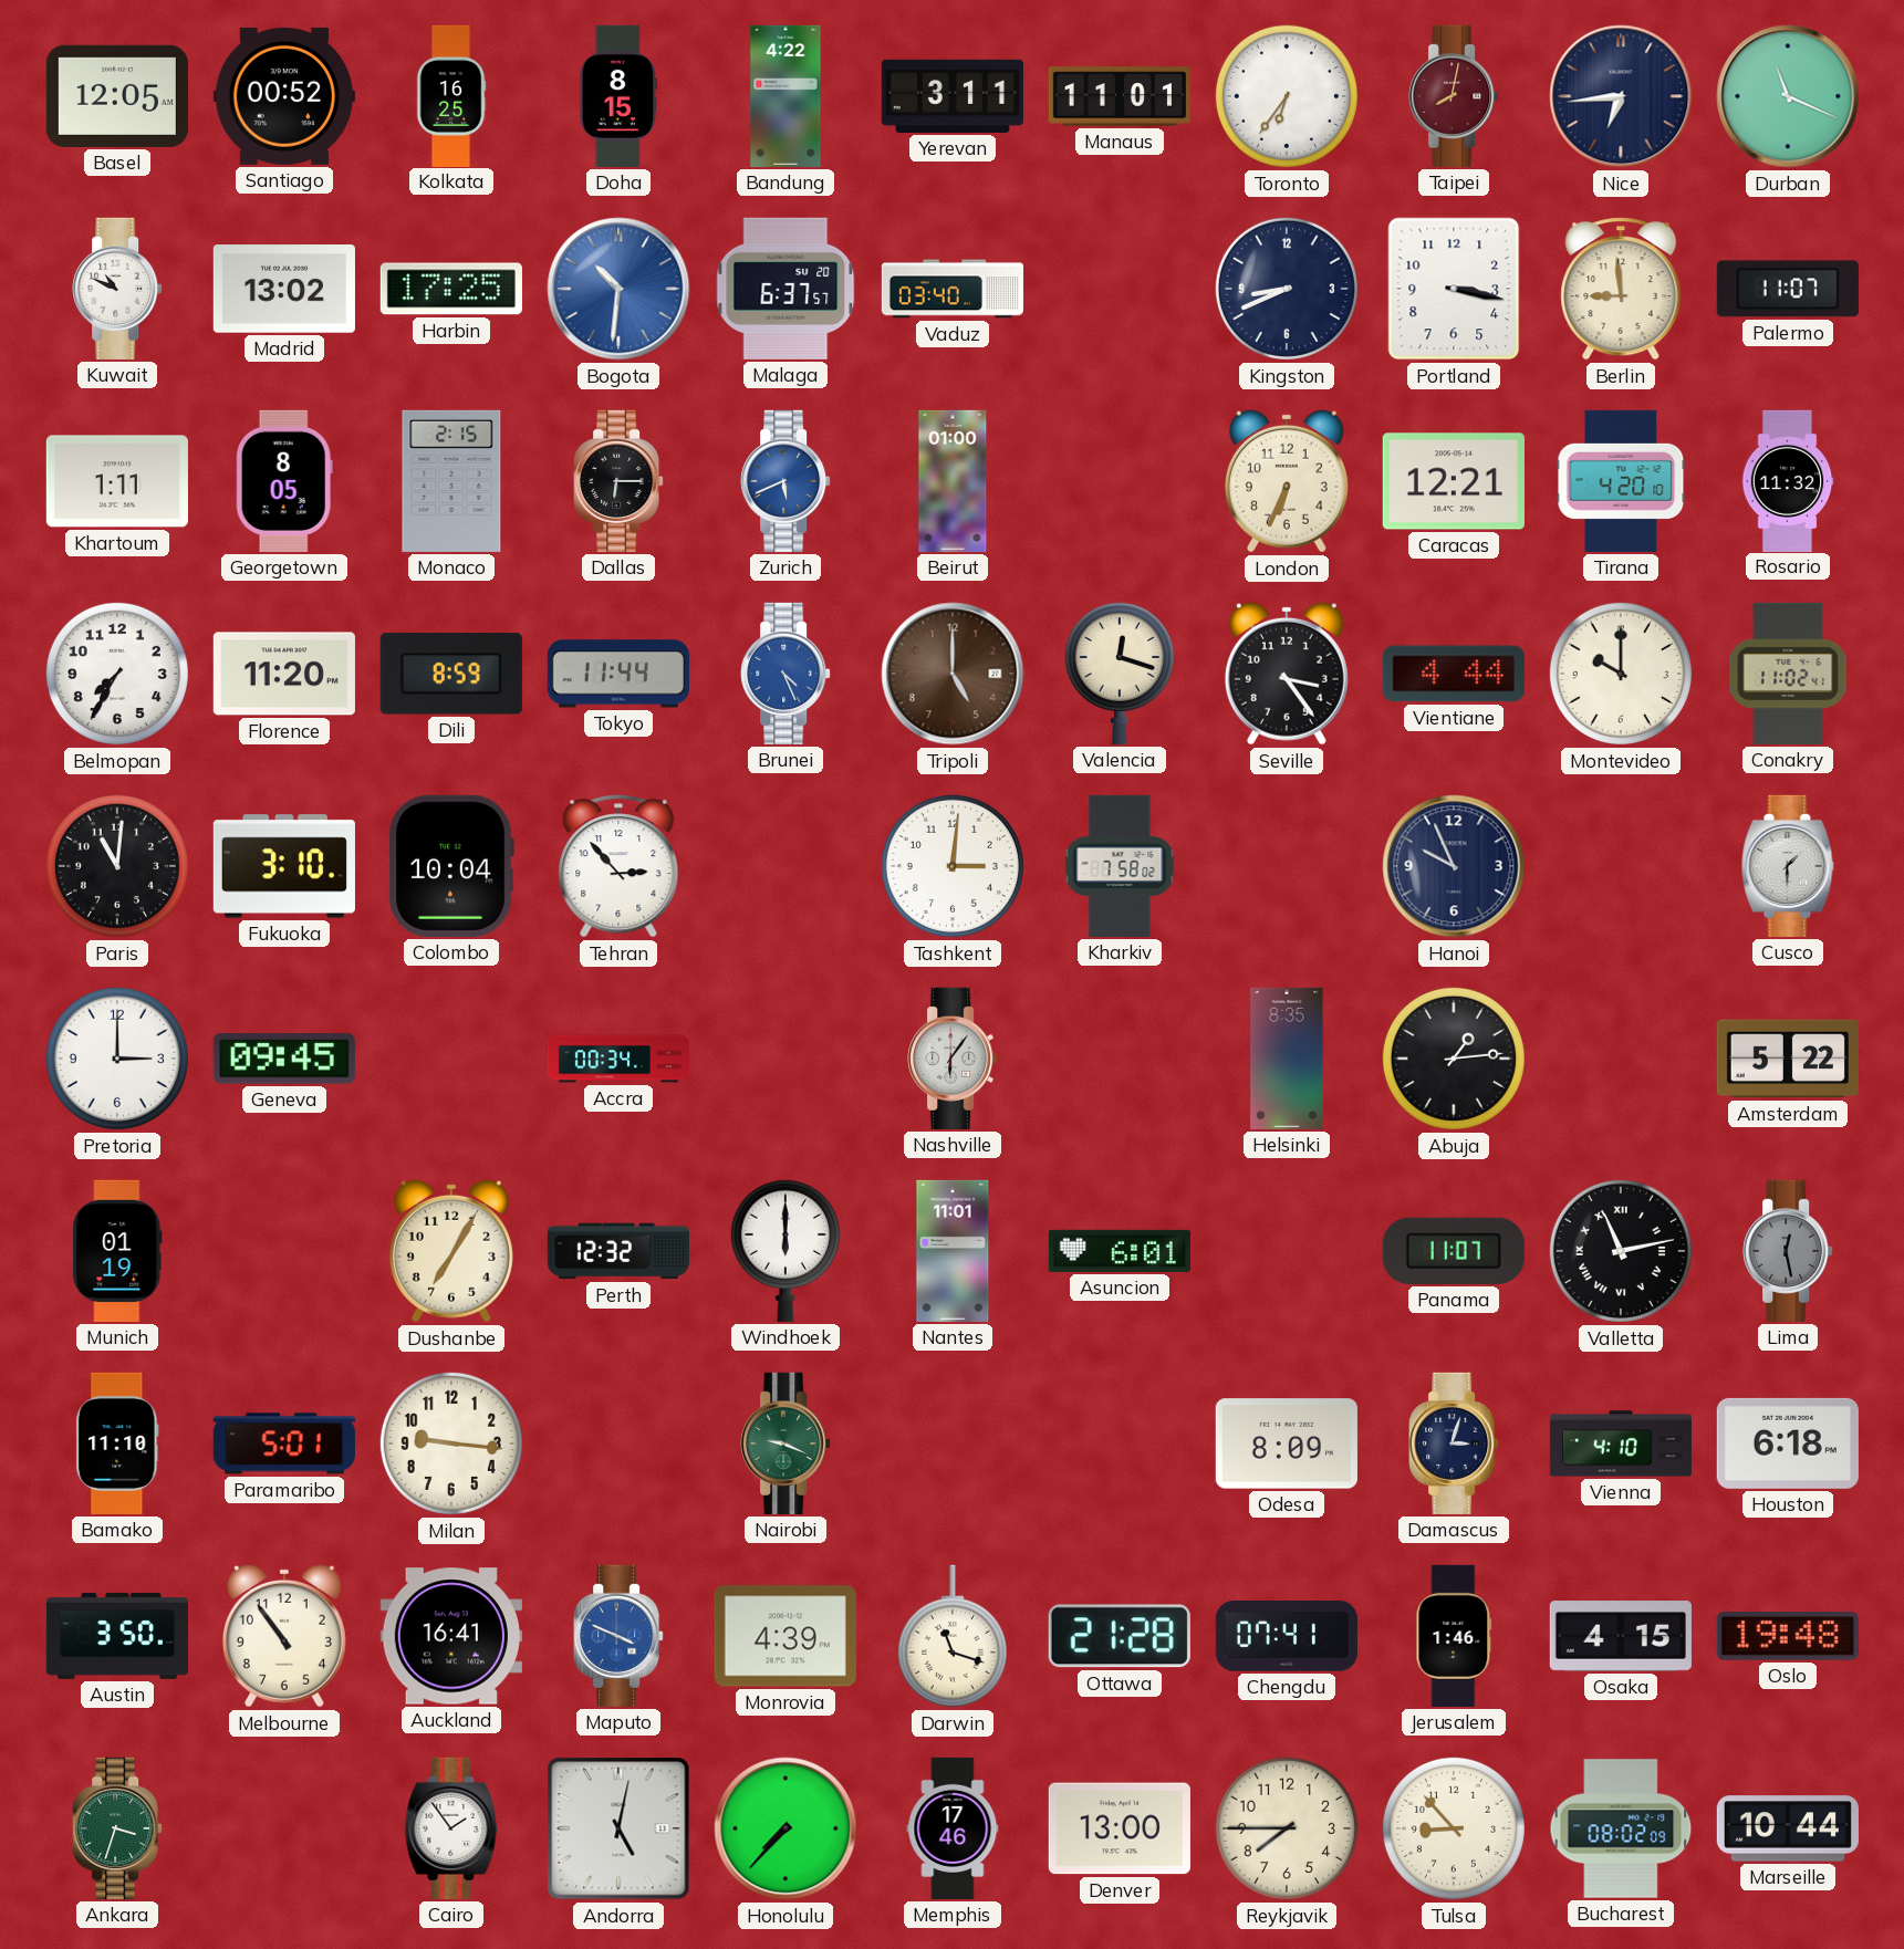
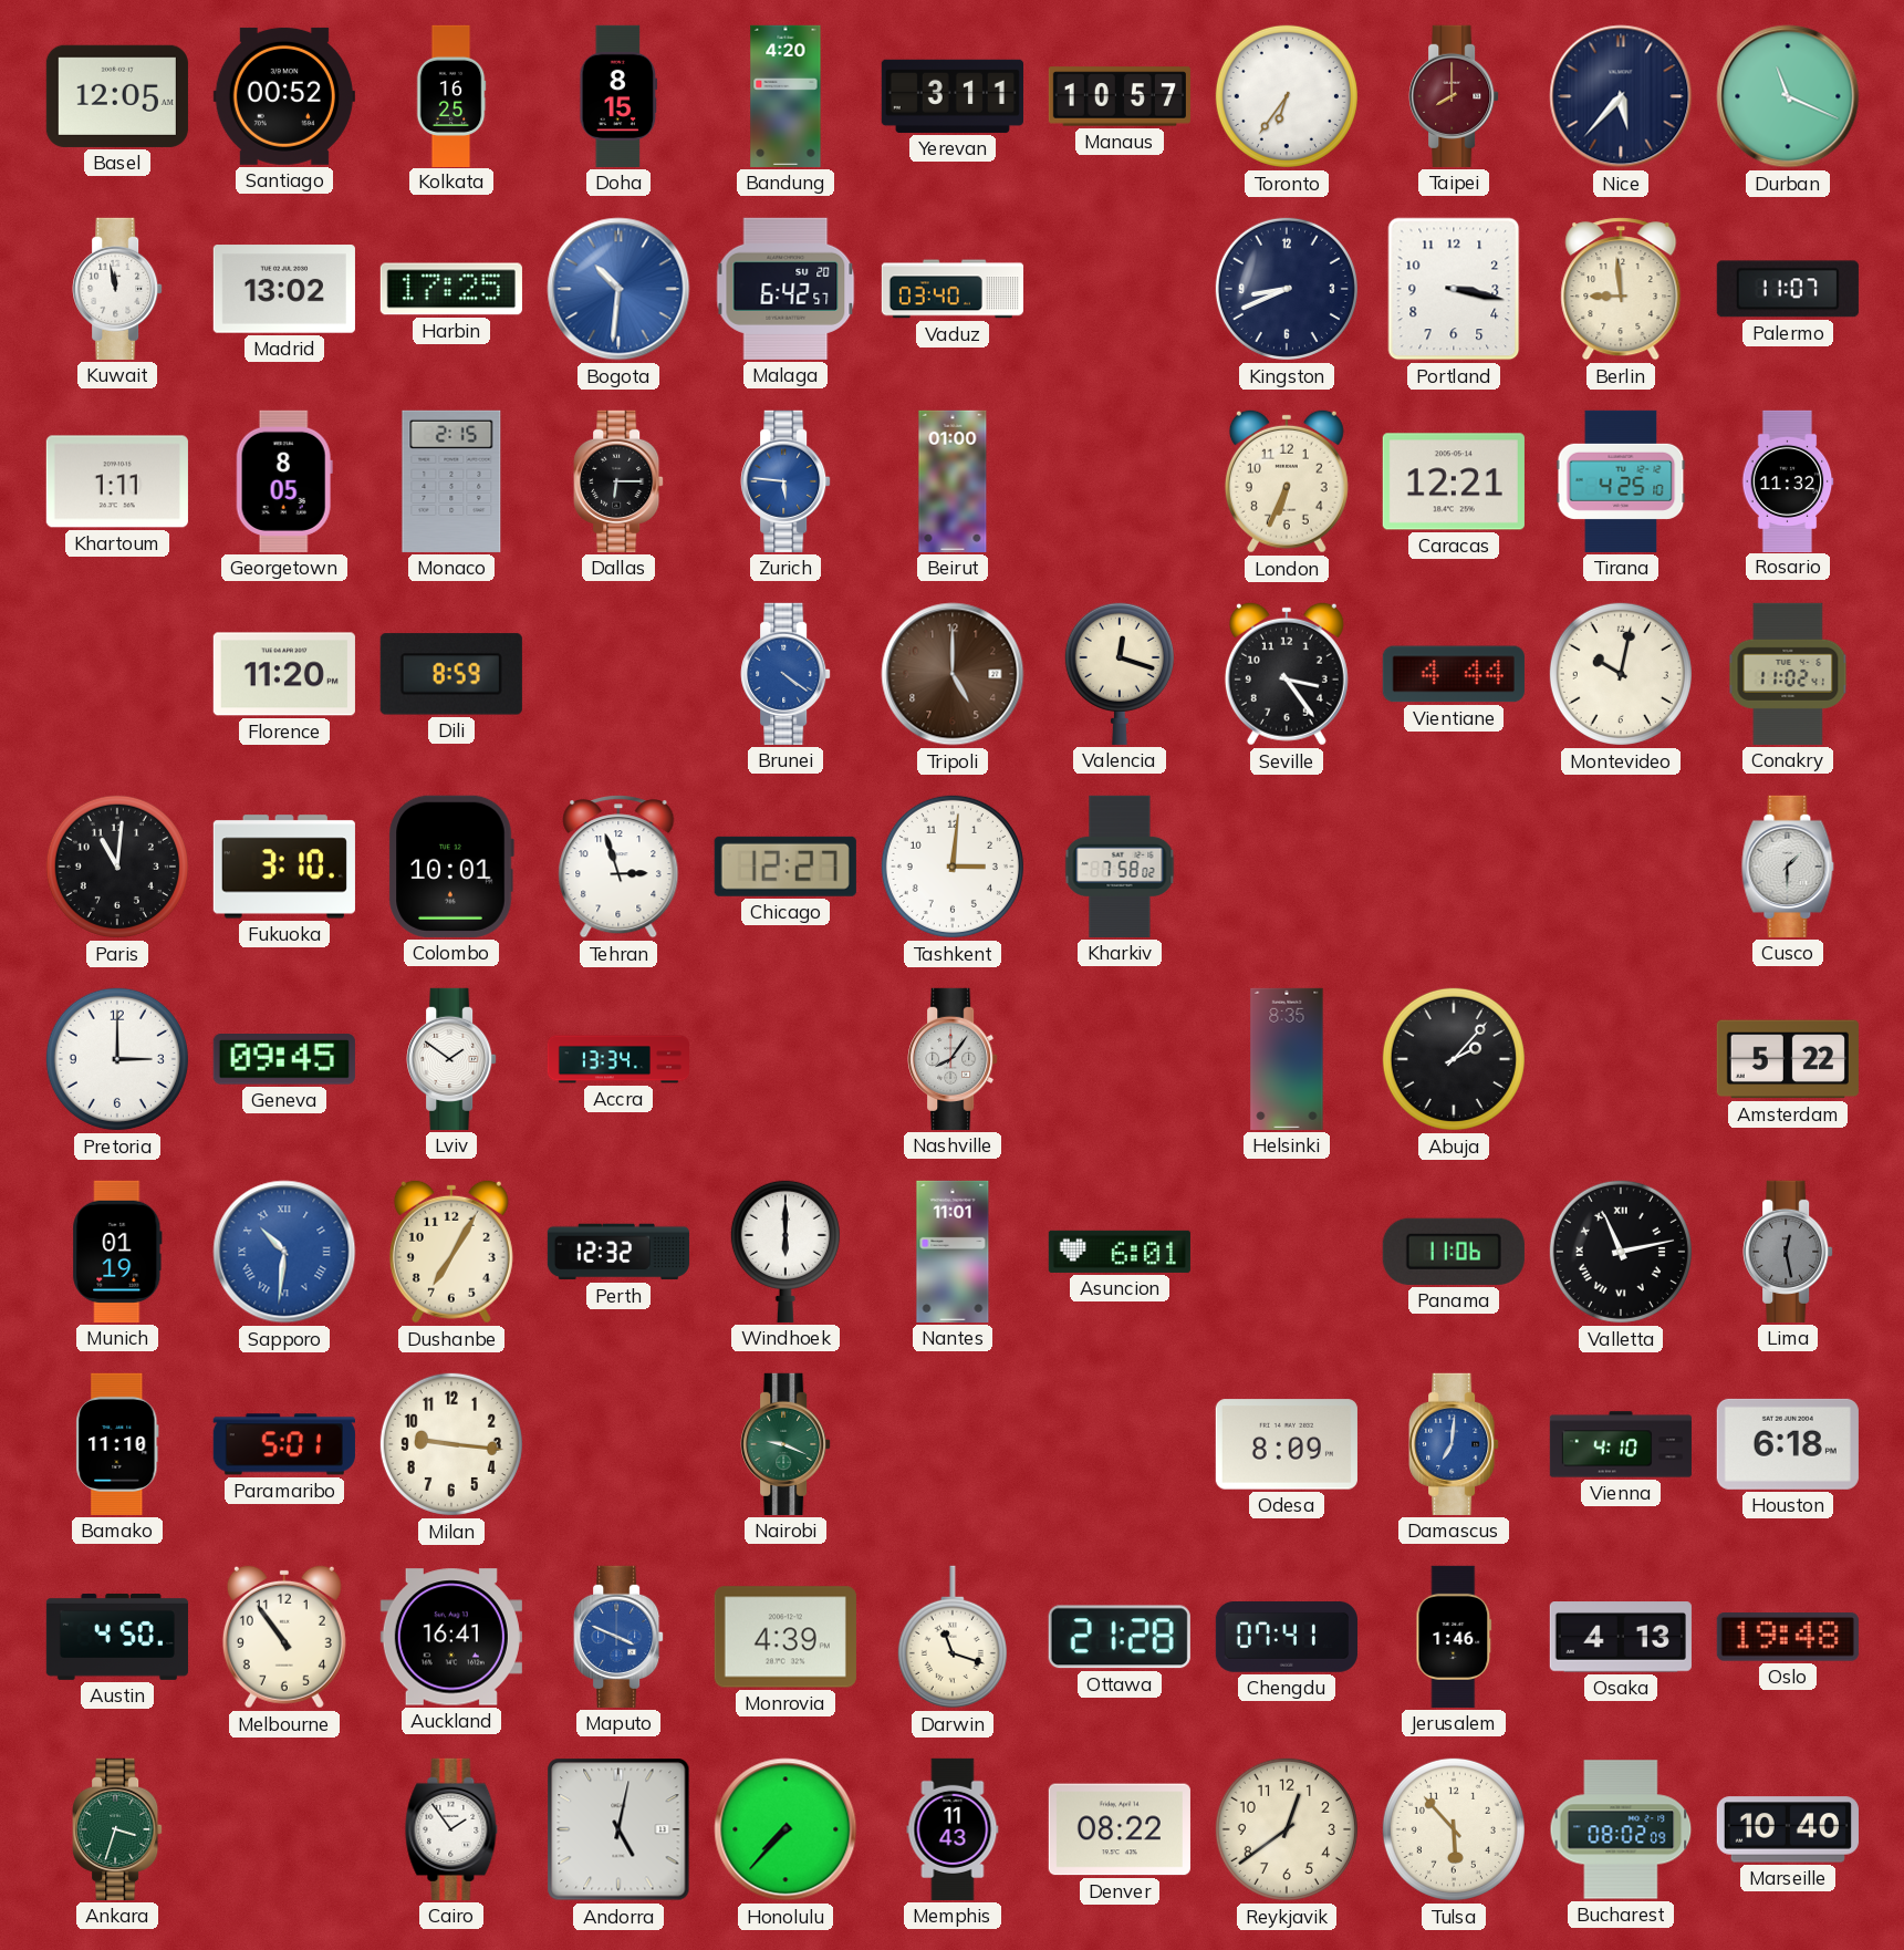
Bandung: 4:22 -> 4:20 (785, 96)
Manaus: 11:01 -> 10:57 (1120, 96)
Taipei: 8:02 -> 8:00 (1454, 96)
Nice: 6:44 -> 5:37 (1621, 96)
Kuwait: 10:49 -> 11:58 (117, 289)
Malaga: 6:37 -> 6:42 (785, 289)
Zurich: 5:41 -> 5:46 (785, 481)
Tirana: 4:20 -> 4:25 (1621, 481)
Belmopan: 7:35 -> none (117, 674)
Tokyo: 11:44 -> none (618, 674)
Brunei: 4:26 -> 4:21 (785, 674)
Montevideo: 10:00 -> 10:02 (1621, 674)
Colombo: 10:04 -> 10:01 (451, 867)
Tehran: 2:53 -> 2:57 (618, 867)
Chicago: none -> 12:27 (785, 867)
Hanoi: 9:56 -> none (1454, 866)
Lviv: none -> 1:51 (451, 1059)
Accra: 00:34 -> 13:34 (617, 1059)
Nashville: 6:06 -> 8:06 (953, 1059)
Abuja: 1:14 -> 2:07 (1454, 1059)
Sapporo: none -> 10:31 (284, 1252)
Panama: 11:07 -> 11:06 (1454, 1252)
Damascus: 3:03 -> 7:01 (1454, 1444)
Damascus dial: navy -> blue (1454, 1444)
Austin: 3:50 -> 4:50 (117, 1637)
Osaka: 4:15 -> 4:13 (1621, 1637)
Memphis: 17:46 -> 11:43 (953, 1829)
Denver: 13:00 -> 08:22 (1120, 1829)
Reykjavik: 7:45 -> 12:39 (1287, 1829)
Tulsa: 8:53 -> 5:53 (1454, 1829)
Marseille: 10:44 -> 10:40 (1788, 1829)
